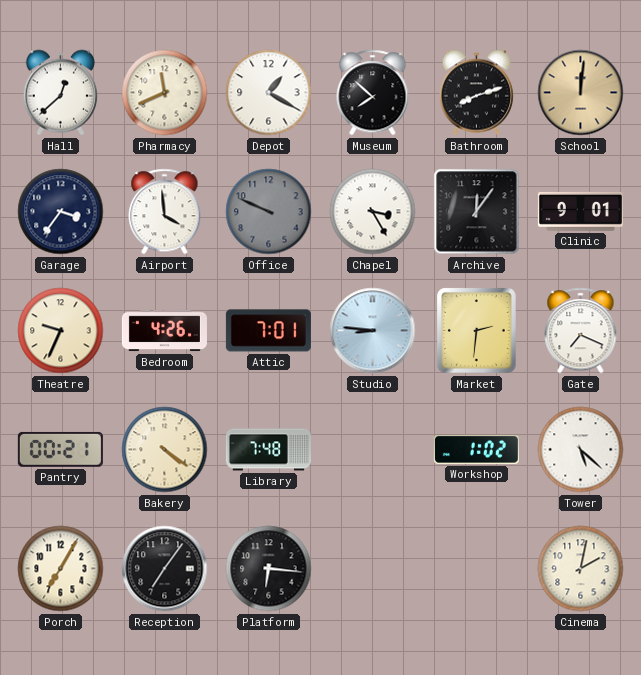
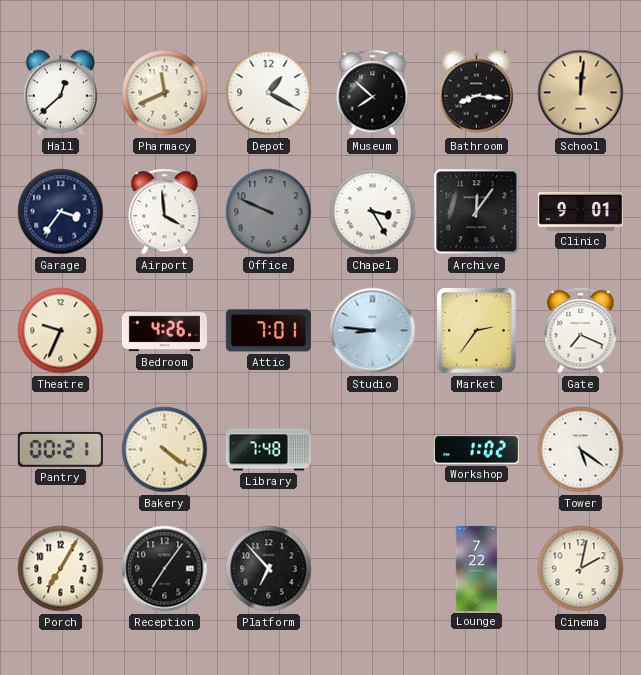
Bathroom: 8:12 -> 8:16 (477, 93)
Market: 2:31 -> 2:36 (477, 331)
Tower: 5:22 -> 5:21 (581, 450)
Platform: 6:16 -> 6:53 (269, 569)
Lounge: none -> 7:22 (476, 568)
